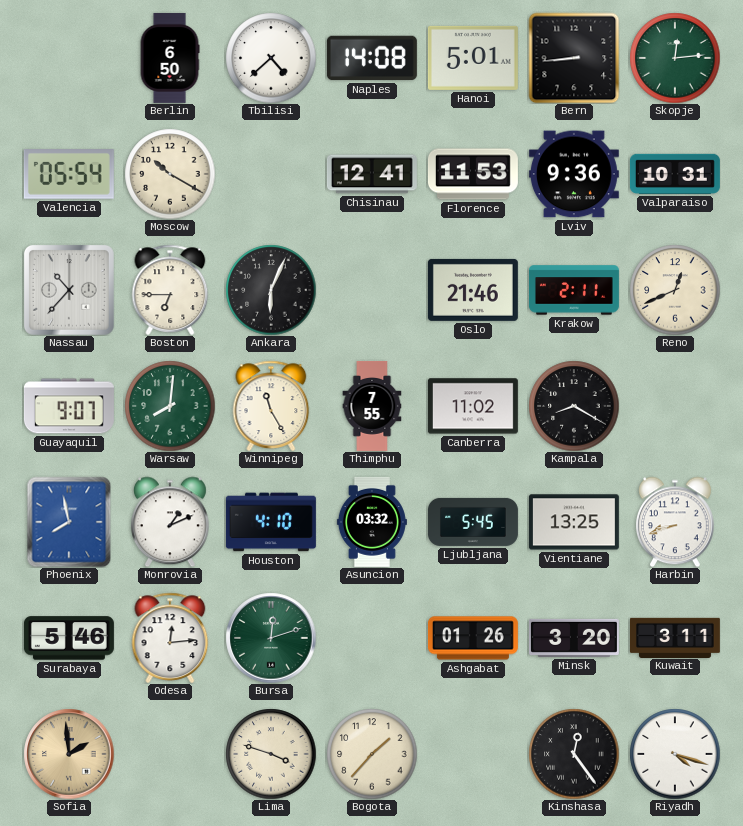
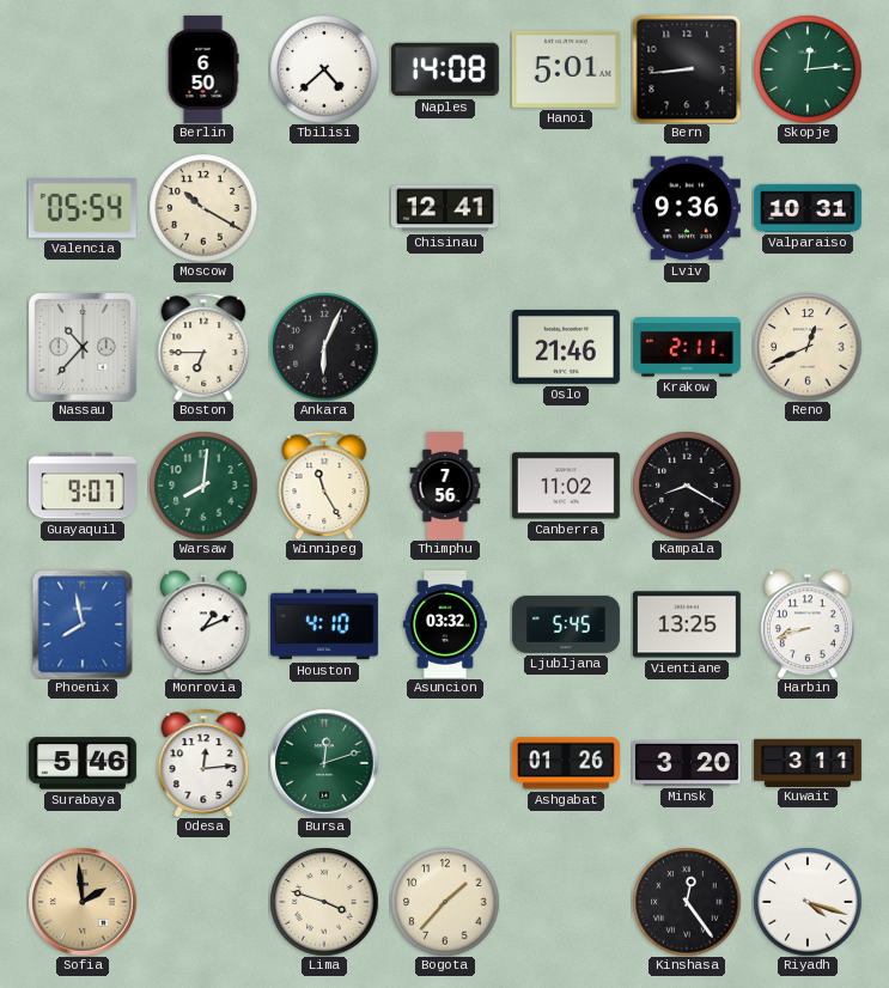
Florence: 11:53 -> none (473, 174)
Thimphu: 7:55 -> 7:56 (445, 486)
